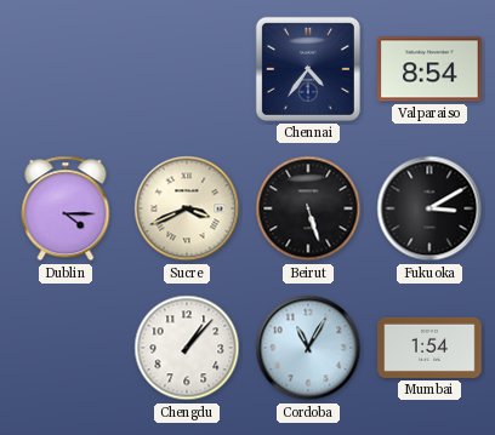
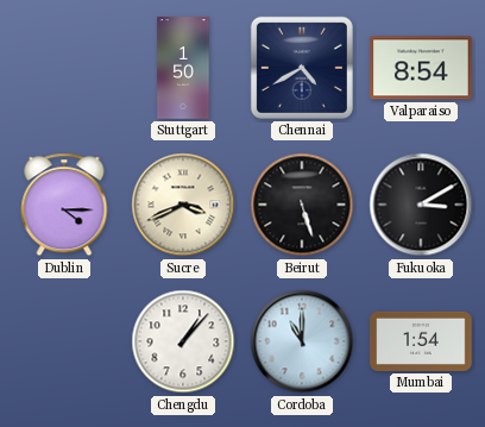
Stuttgart: none -> 1:50 (183, 68)
Chennai: 4:36 -> 4:40 (302, 68)
Cordoba: 11:05 -> 11:00 (302, 341)
